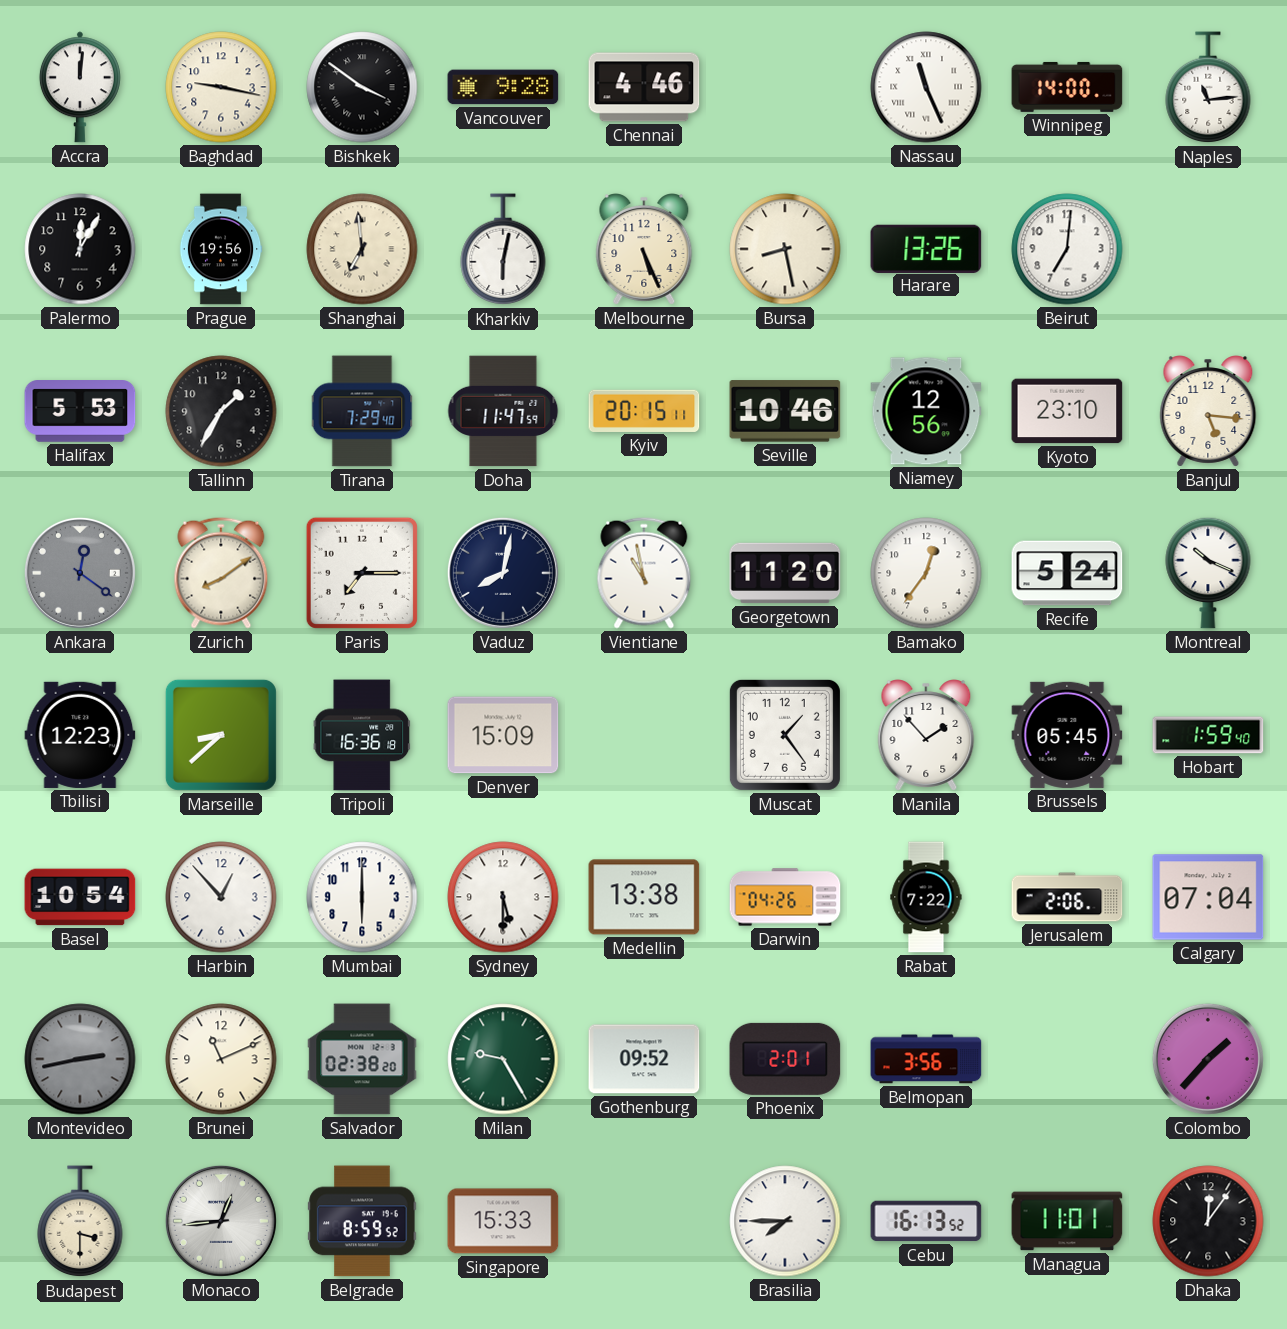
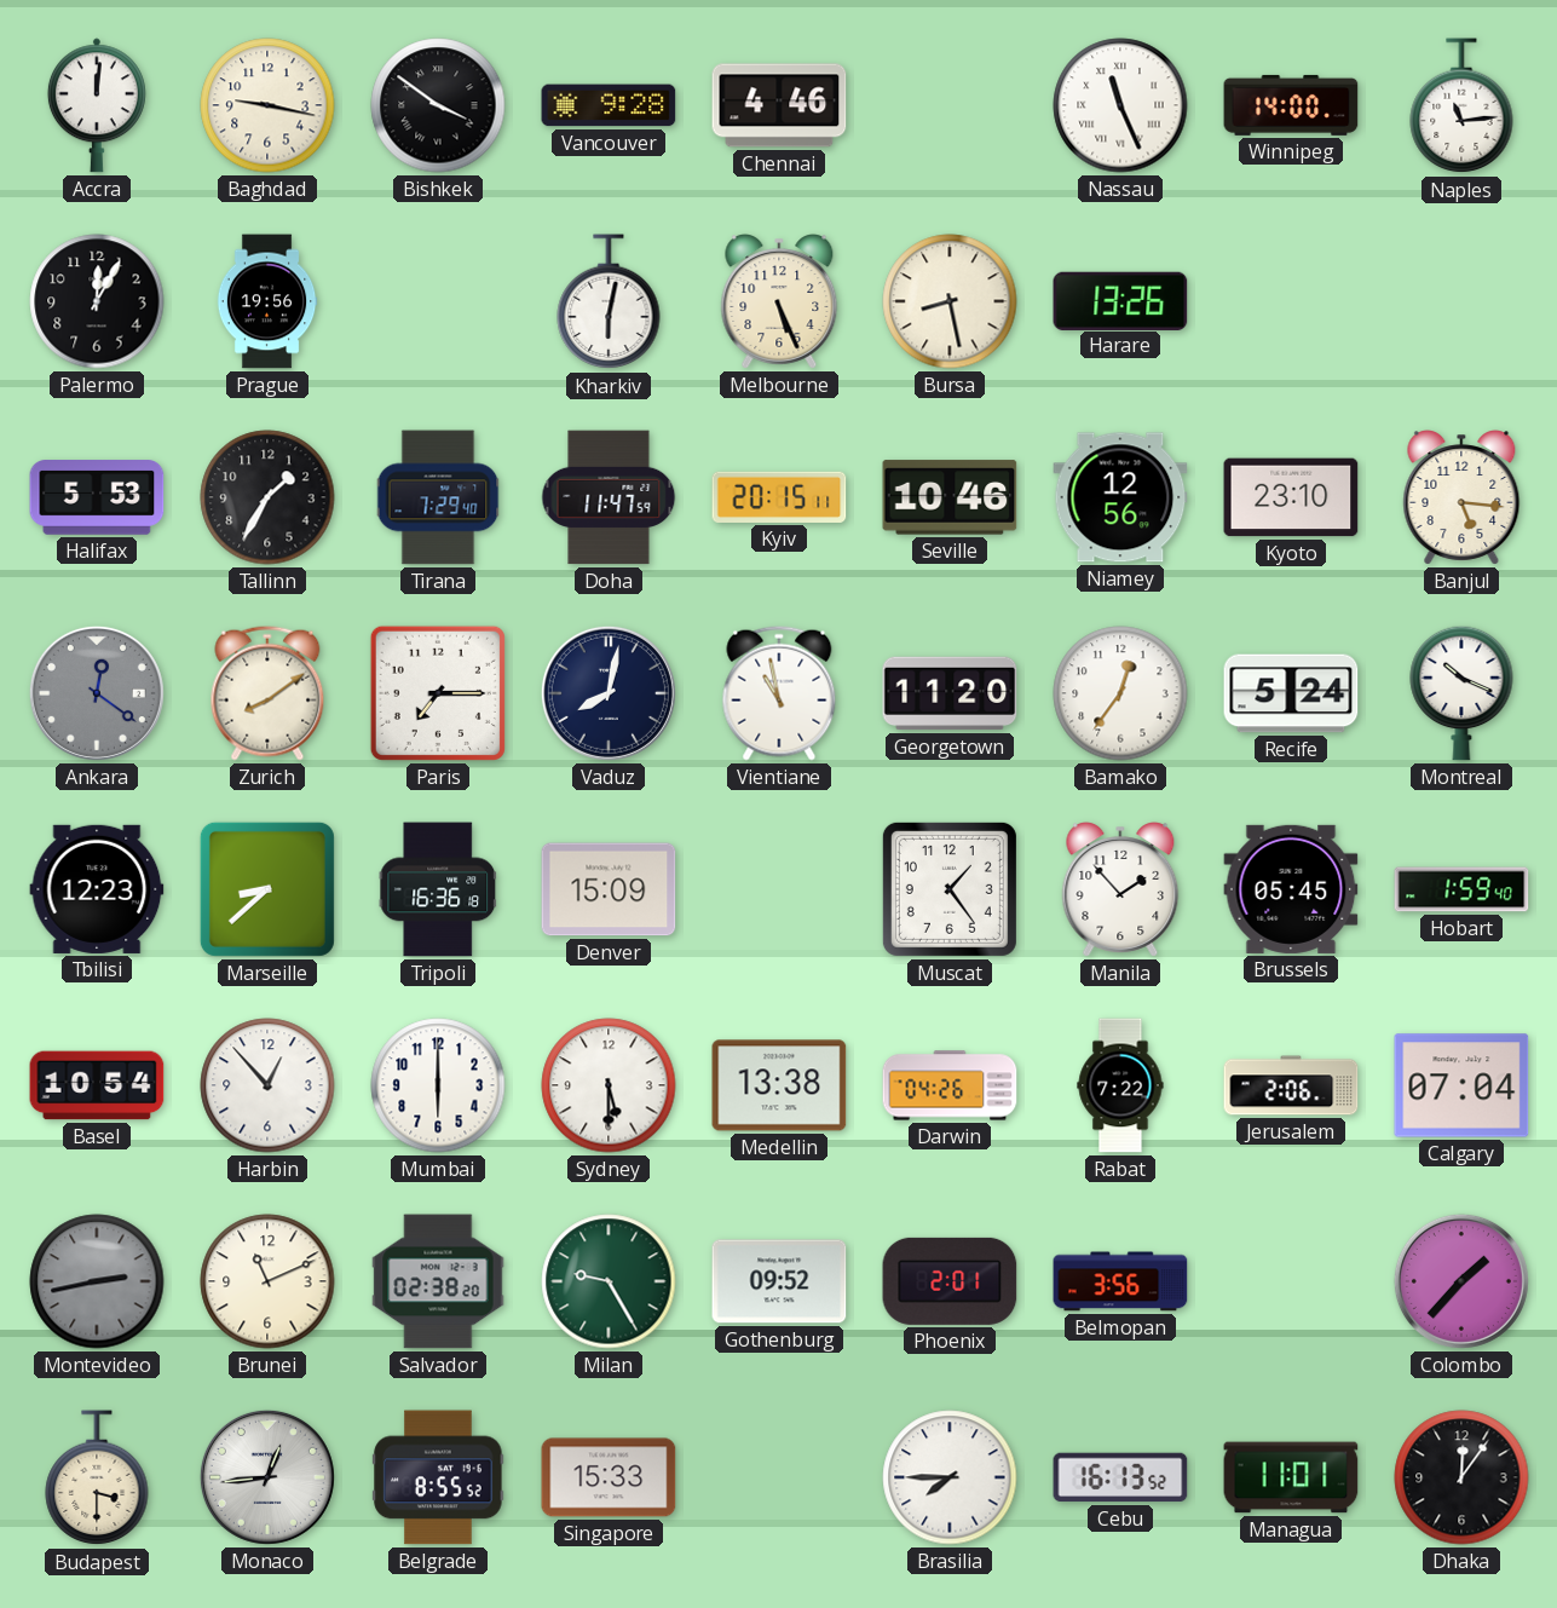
Shanghai: 6:59 -> none (362, 249)
Beirut: 7:01 -> none (1067, 249)
Belgrade: 8:59 -> 8:55 (438, 1477)
